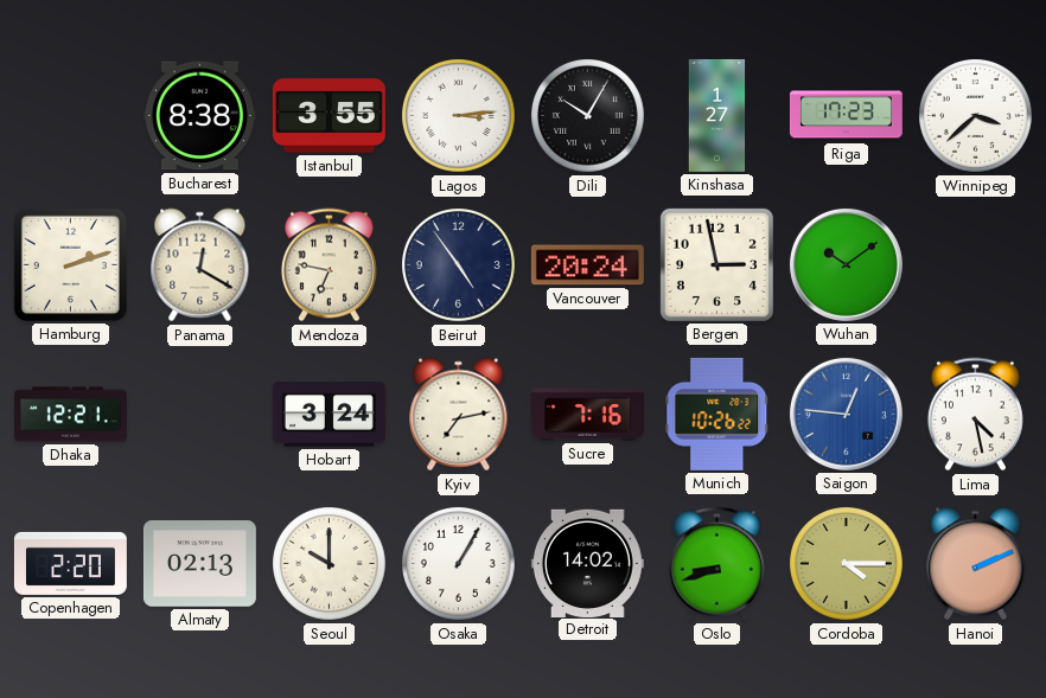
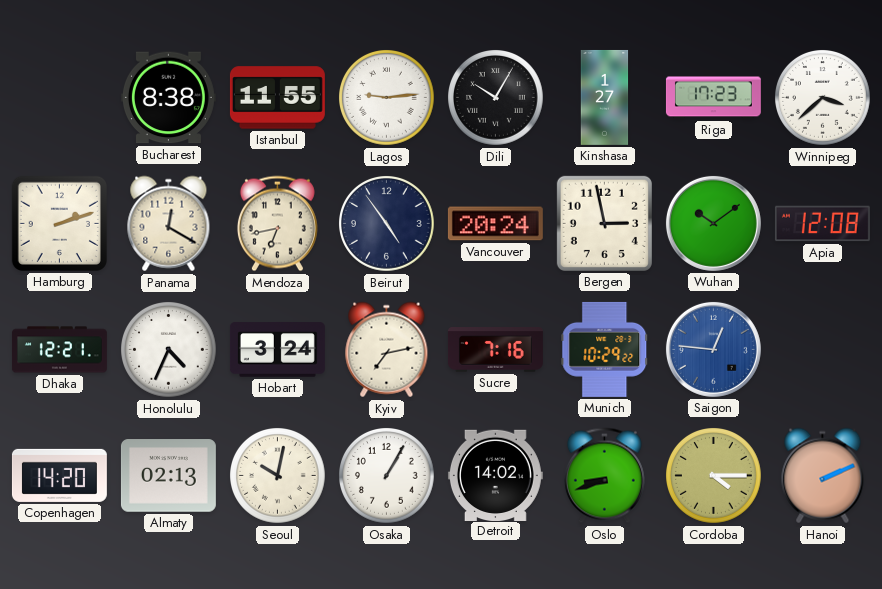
Istanbul: 3:55 -> 11:55 (277, 98)
Lagos: 3:14 -> 9:14 (387, 98)
Mendoza: 6:47 -> 6:43 (277, 224)
Apia: none -> 12:08 (822, 224)
Honolulu: none -> 4:34 (169, 350)
Munich: 10:26 -> 10:29 (605, 349)
Lima: 4:28 -> none (975, 415)
Copenhagen: 2:20 -> 14:20 (59, 475)
Seoul: 10:00 -> 10:02 (278, 476)
